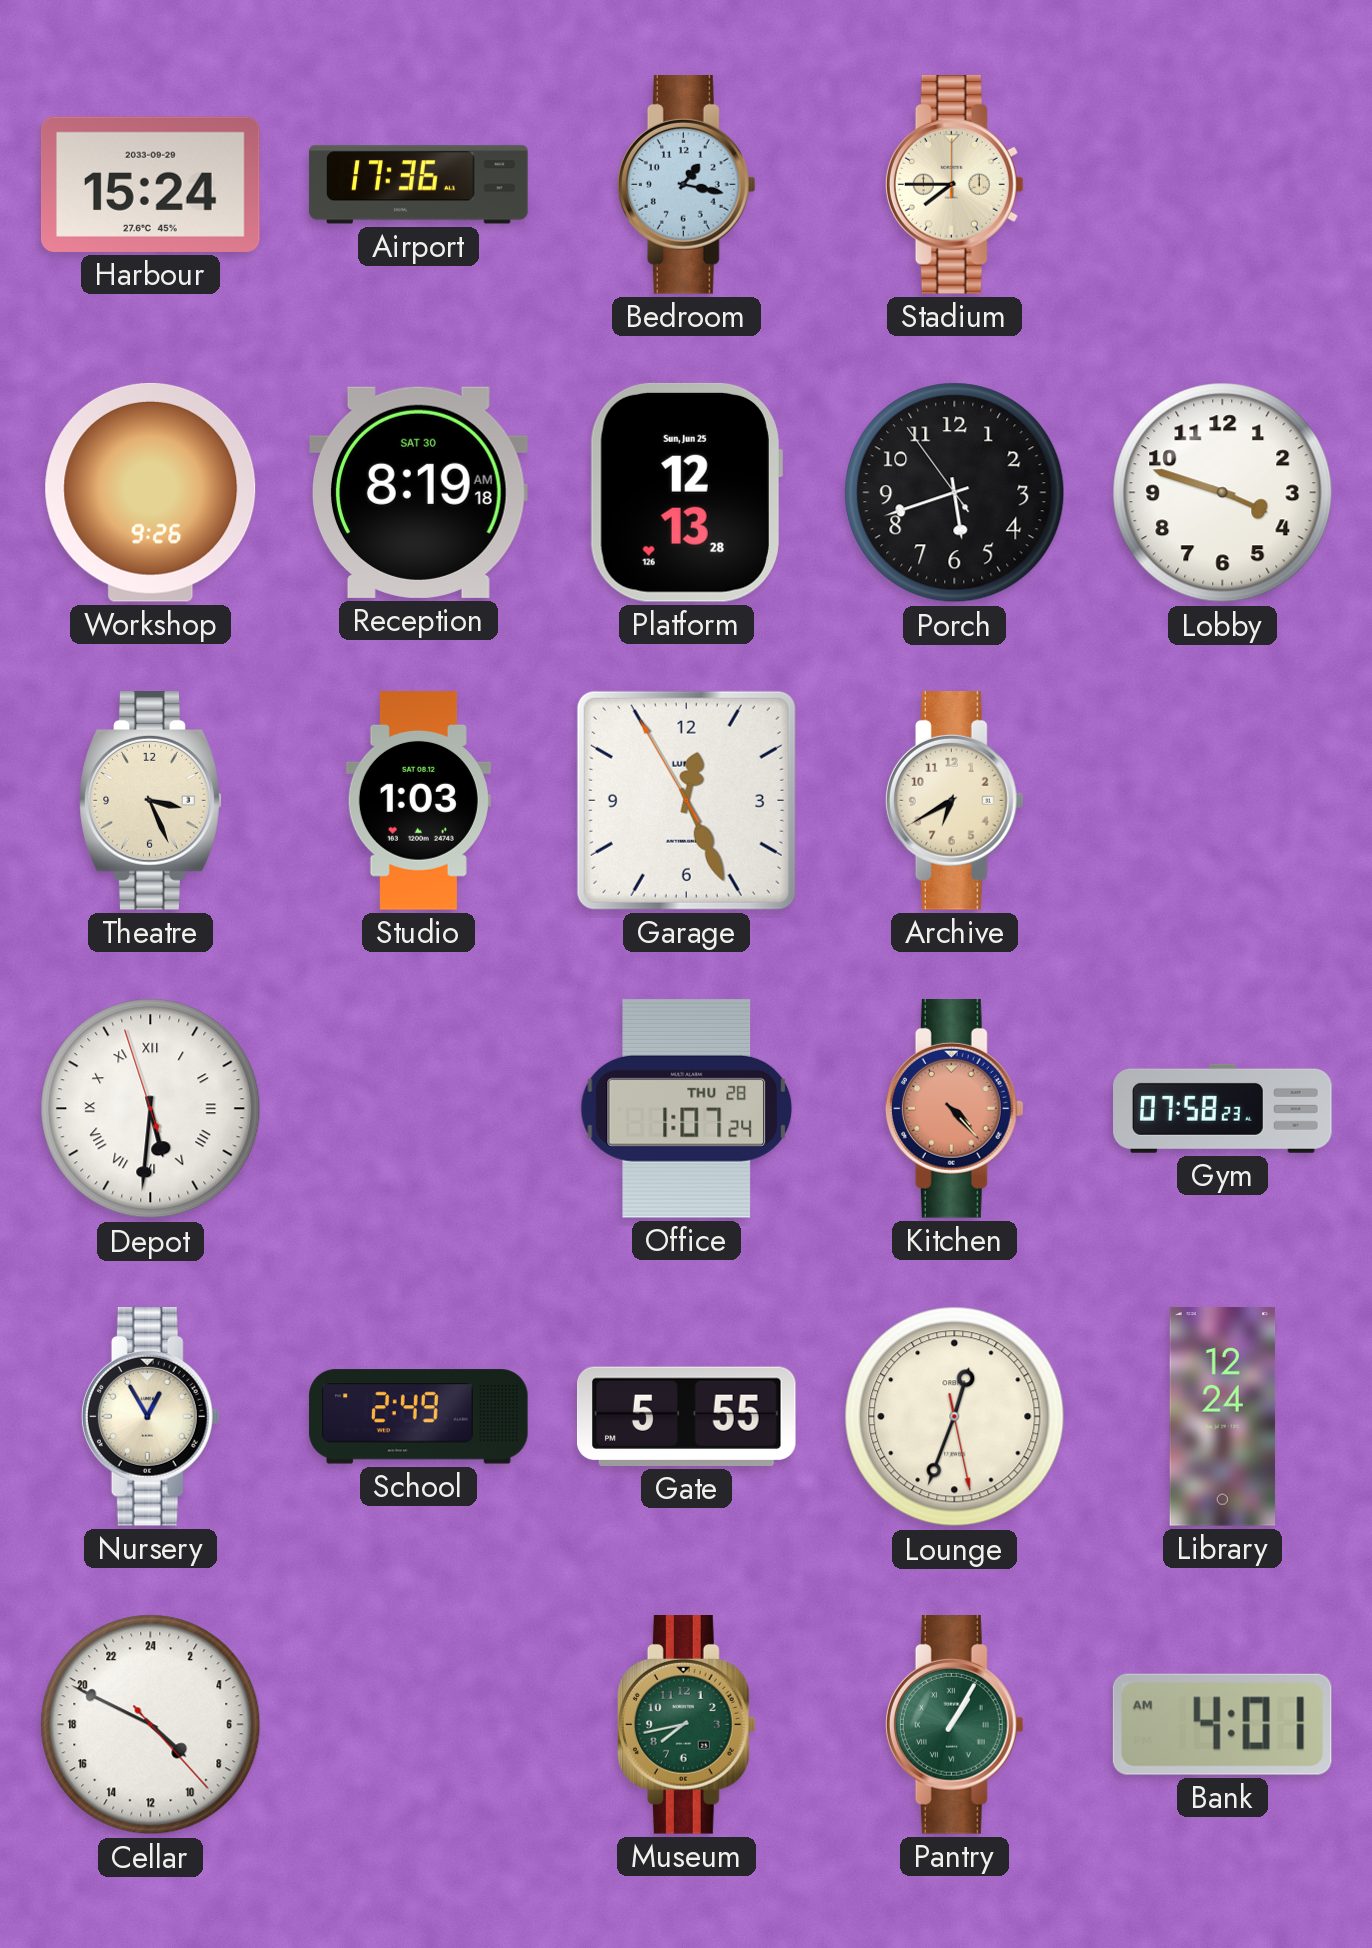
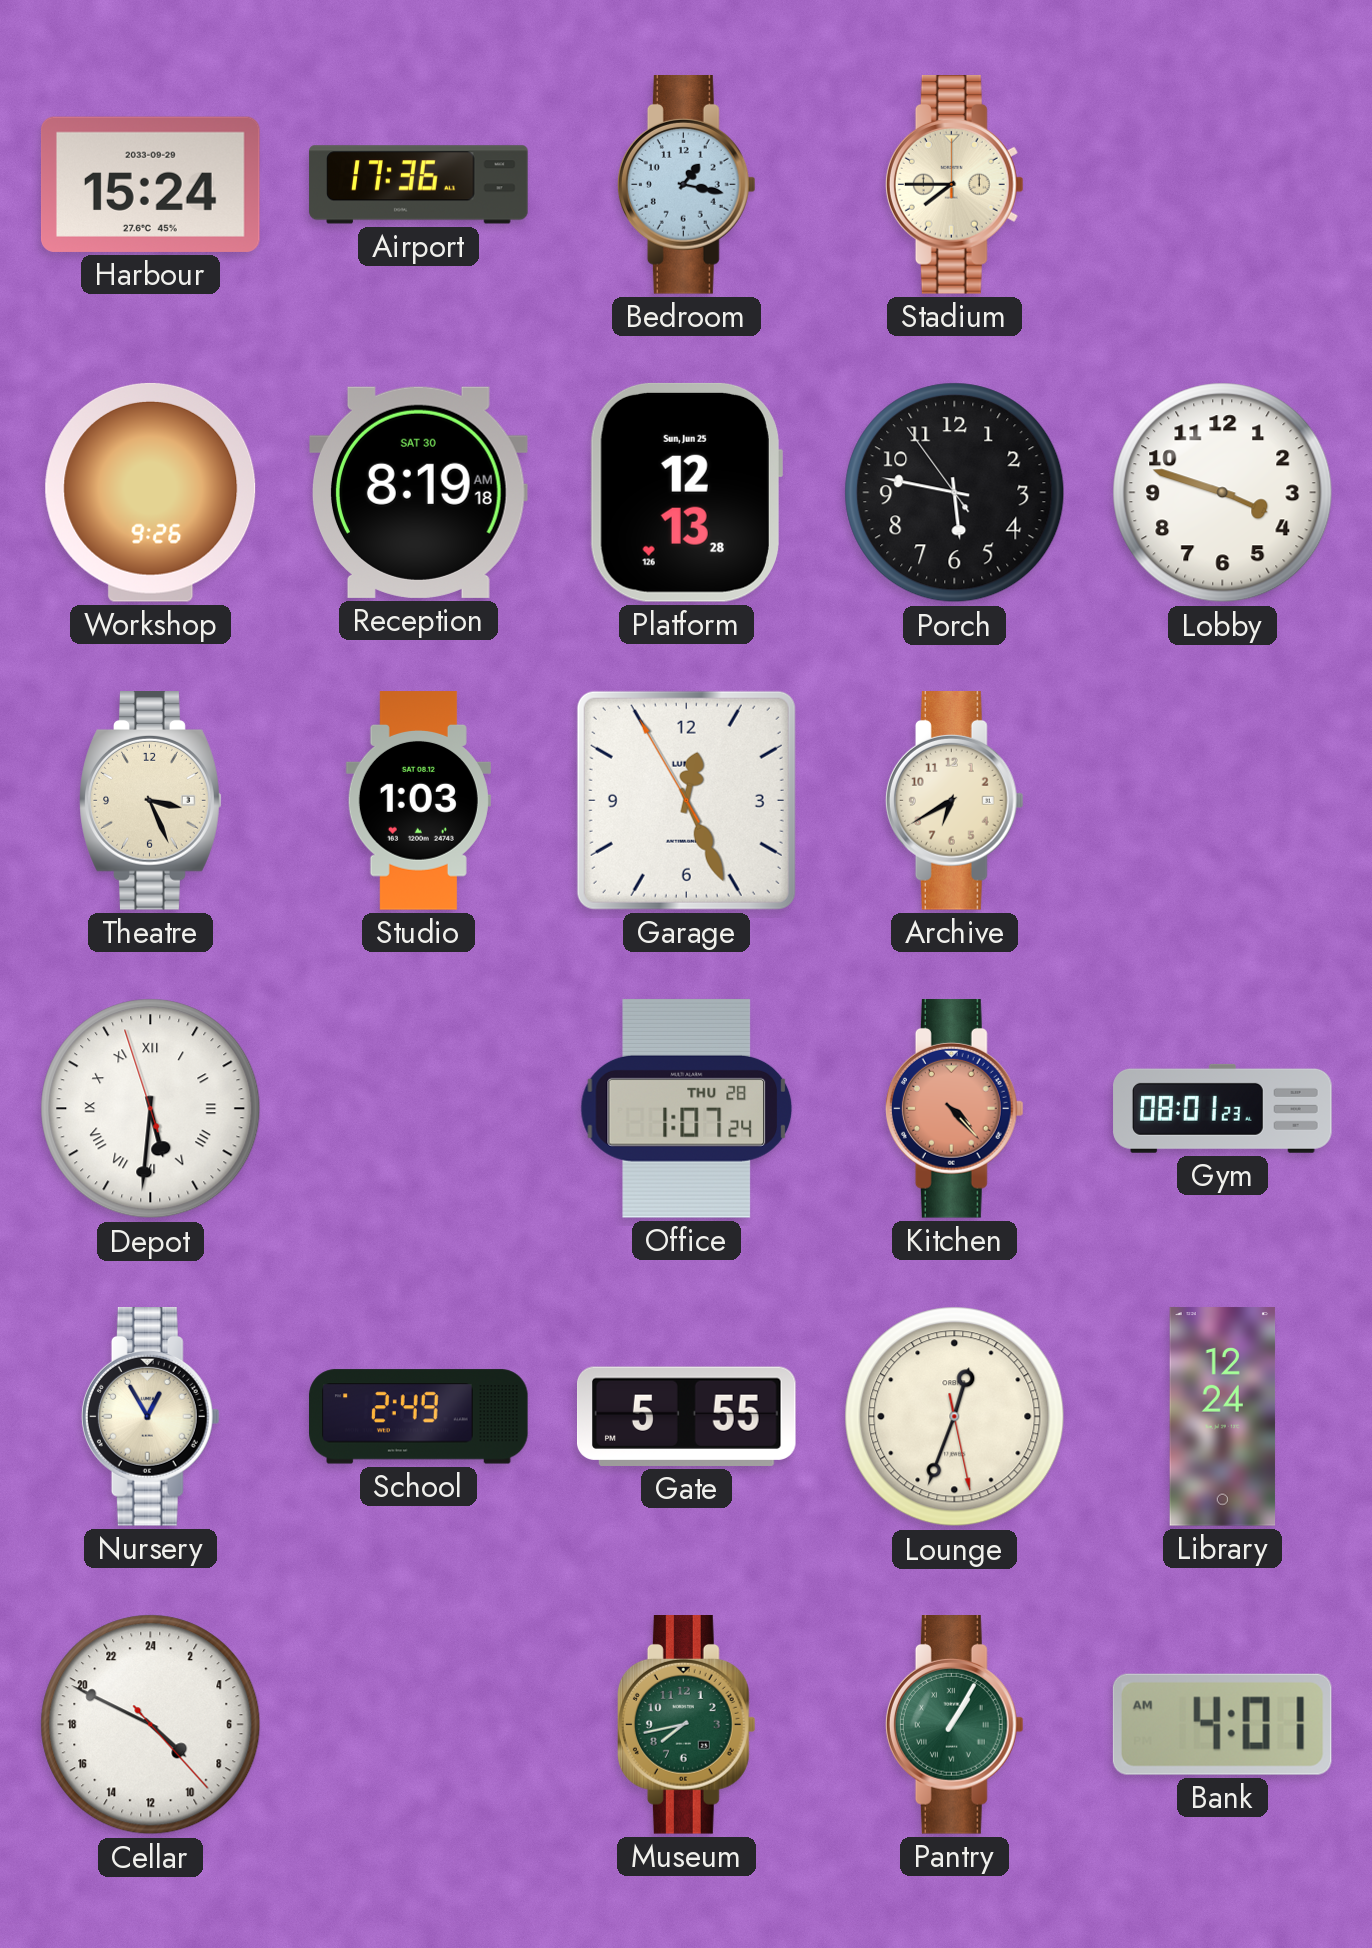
Porch: 5:41 -> 5:46 (955, 493)
Gym: 07:58 -> 08:01 (1223, 1108)
